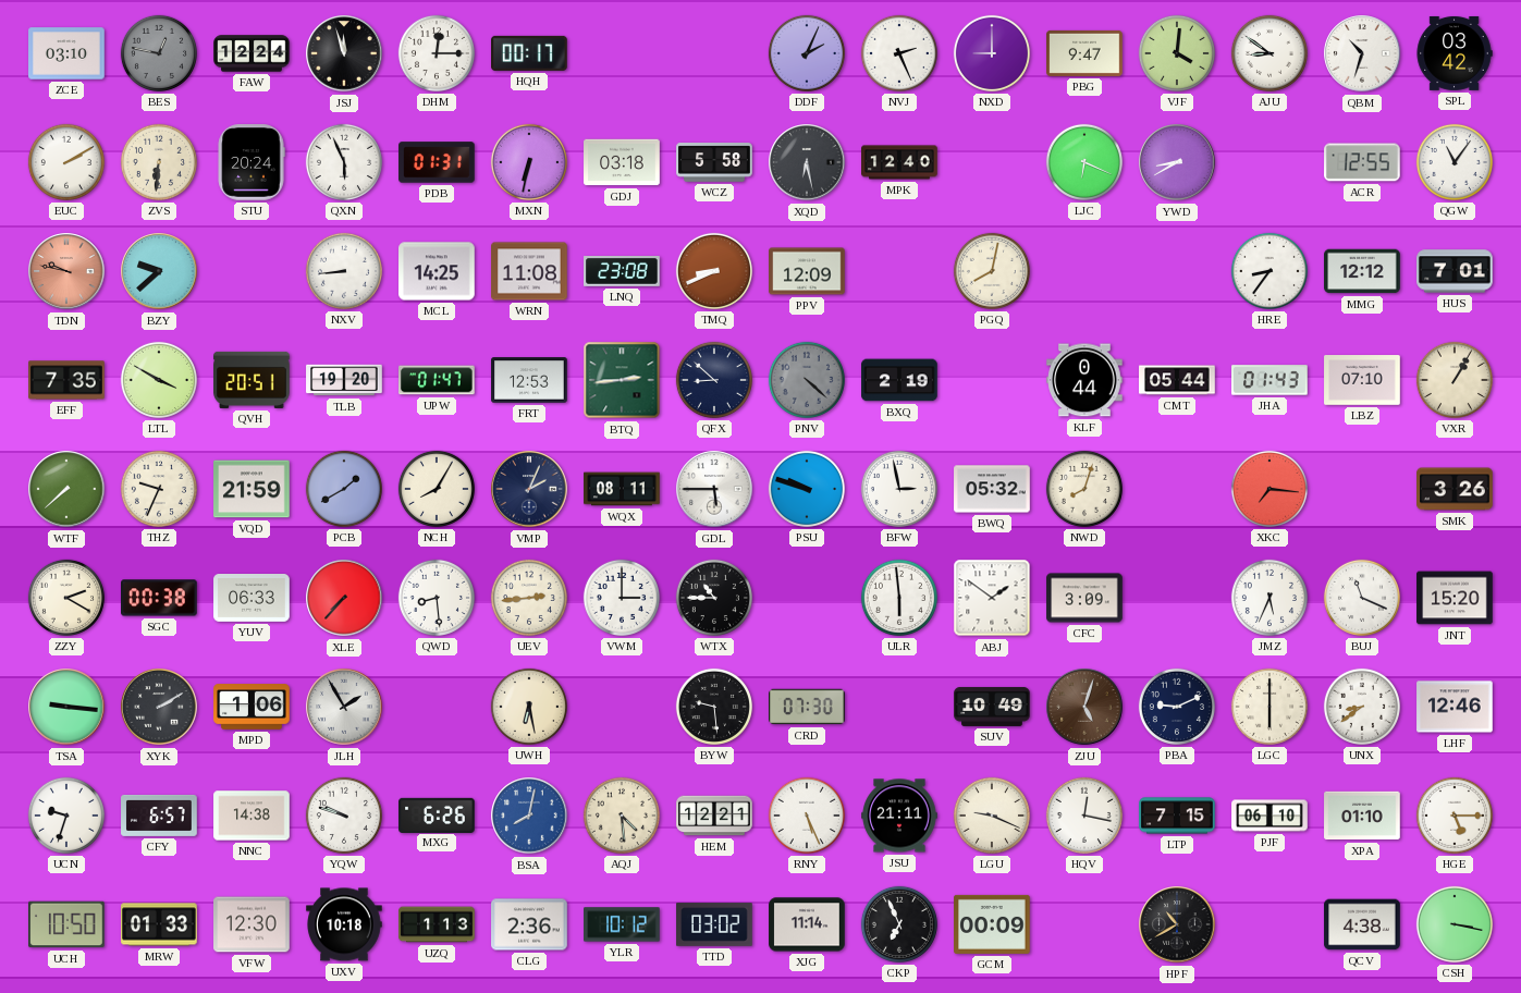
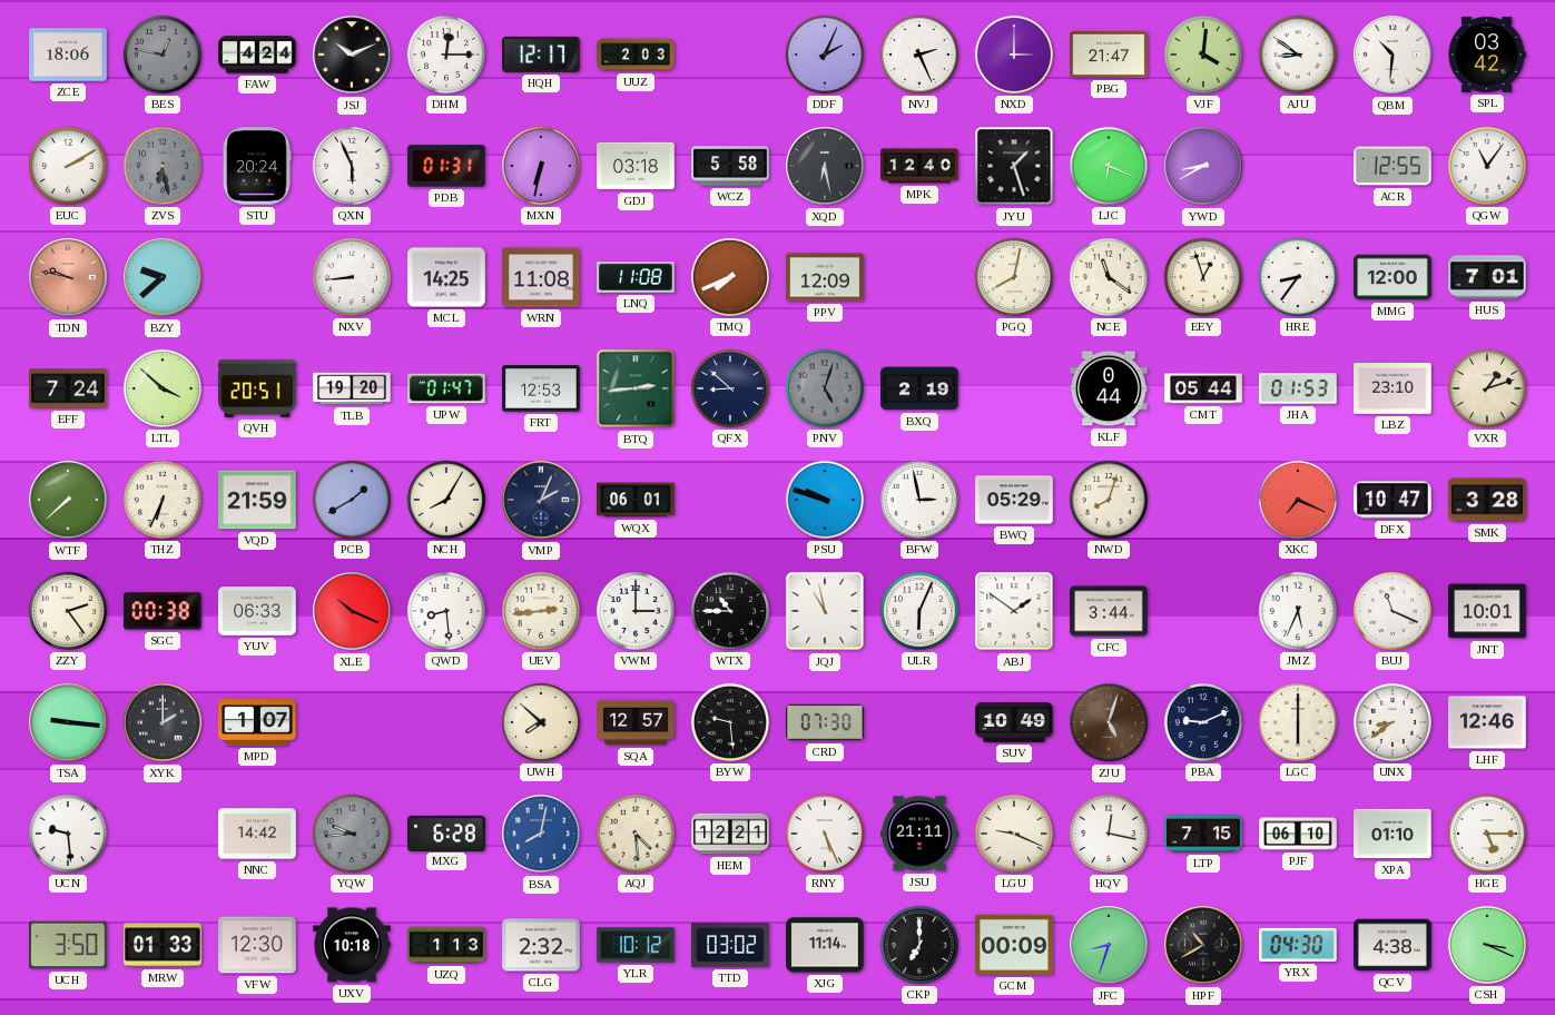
ZCE: 03:10 -> 18:06 (68, 55)
FAW: 12:24 -> 4:24 (257, 55)
JSJ: 11:57 -> 10:11 (352, 55)
HQH: 00:17 -> 12:17 (541, 55)
UUZ: none -> 2:03 (636, 55)
NXD: 9:00 -> 3:00 (1014, 55)
PBG: 9:47 -> 21:47 (1109, 55)
QBM: 10:33 -> 10:31 (1392, 55)
ZVS: 6:31 -> 6:28 (163, 166)
ZVS dial: cream -> grey (163, 166)
JYU: none -> 1:27 (1014, 166)
LNQ: 23:08 -> 11:08 (636, 278)
TMQ: 8:41 -> 7:41 (730, 277)
NCE: none -> 11:21 (1109, 277)
EEY: none -> 12:57 (1203, 277)
MMG: 12:12 -> 12:00 (1392, 277)
EFF: 7:35 -> 7:24 (68, 388)
LTL: 3:50 -> 3:52 (163, 388)
PNV: 4:22 -> 5:03 (825, 388)
JHA: 01:43 -> 01:53 (1298, 388)
LBZ: 07:10 -> 23:10 (1392, 388)
VXR: 1:05 -> 1:12 (1487, 388)
THZ: 9:34 -> 6:34 (163, 500)
WQX: 08:11 -> 06:01 (636, 500)
GDL: 5:45 -> none (714, 489)
BWQ: 05:32 -> 05:29 (1014, 500)
XKC: 7:16 -> 7:19 (1298, 500)
DFX: none -> 10:47 (1392, 500)
SMK: 3:26 -> 3:28 (1487, 500)
ZZY: 2:20 -> 2:24 (68, 611)
XLE: 7:37 -> 10:19 (352, 611)
JQJ: none -> 10:58 (825, 611)
ULR: 5:59 -> 6:04 (919, 611)
CFC: 3:09 -> 3:44 (1109, 611)
JNT: 15:20 -> 10:01 (1487, 611)
XYK: 2:10 -> 2:00 (163, 722)
MPD: 1:06 -> 1:07 (257, 722)
JLH: 1:55 -> none (344, 707)
UWH: 6:28 -> 7:52 (541, 722)
SQA: none -> 12:57 (636, 722)
UCN: 9:33 -> 9:29 (68, 834)
CFY: 6:57 -> none (159, 816)
NNC: 14:38 -> 14:42 (257, 834)
YQW: 9:48 -> 9:44 (352, 834)
YQW dial: white -> grey (352, 834)
MXG: 6:26 -> 6:28 (446, 832)
UCH: 10:50 -> 3:50 (69, 945)
CLG: 2:36 -> 2:32 (541, 945)
CKP: 6:56 -> 7:00 (919, 945)
JFC: none -> 8:33 (1109, 945)
YRX: none -> 04:30 (1298, 945)
CSH: 3:17 -> 3:19 (1487, 945)
